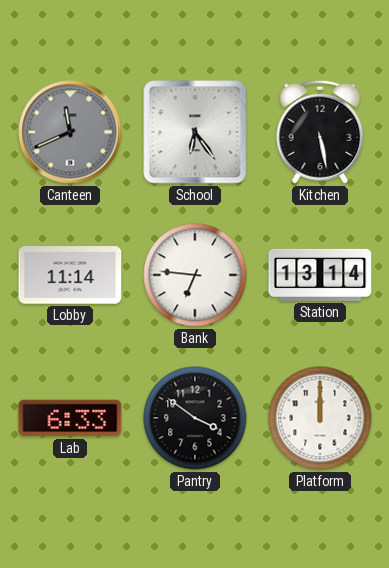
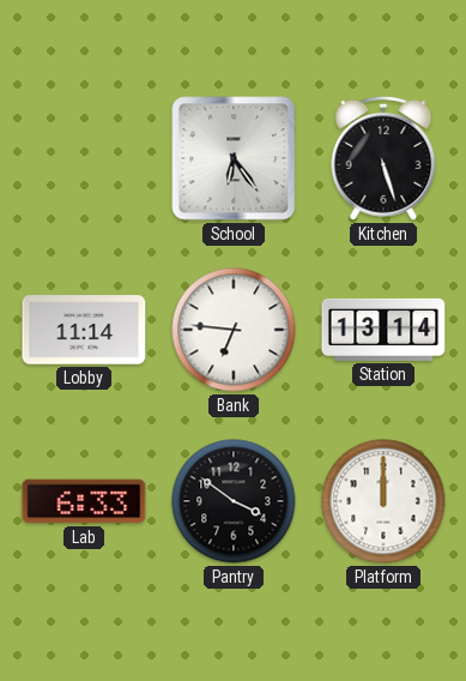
Canteen: 11:41 -> none (70, 132)
Kitchen: 5:28 -> 5:27 (383, 158)
